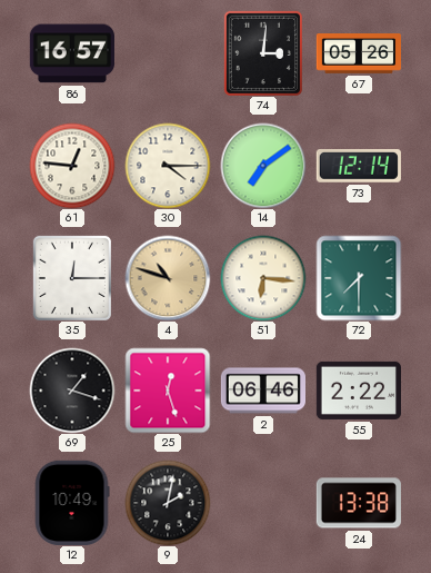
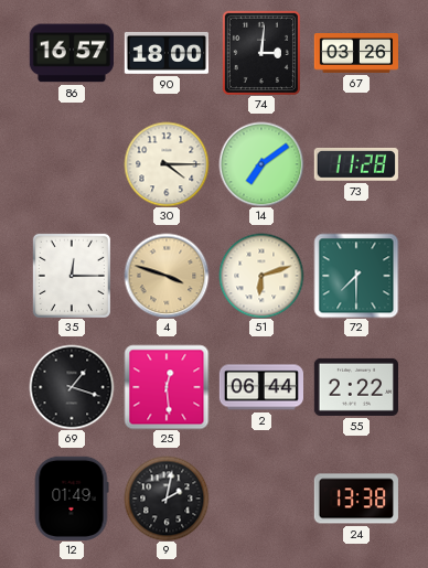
90: none -> 18:00 (165, 53)
67: 05:26 -> 03:26 (355, 54)
61: 12:46 -> none (72, 166)
73: 12:14 -> 11:28 (356, 164)
4: 10:48 -> 3:48 (167, 276)
51: 6:16 -> 6:12 (261, 276)
25: 12:27 -> 12:29 (167, 387)
2: 06:46 -> 06:44 (260, 387)
12: 10:49 -> 01:49 (72, 499)
